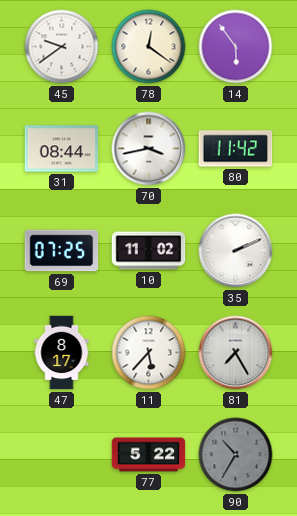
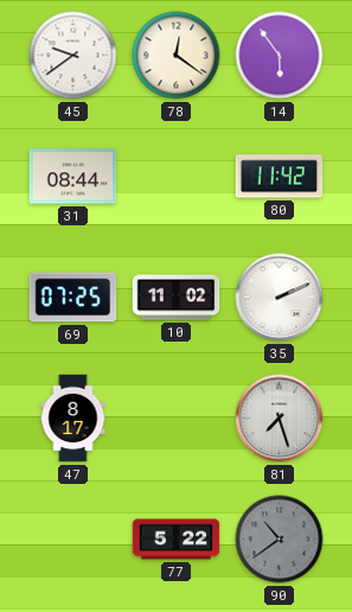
70: 3:43 -> none (149, 149)
11: 5:37 -> none (149, 353)
81: 7:25 -> 7:27 (280, 419)
90: 10:35 -> 10:39 (280, 540)
